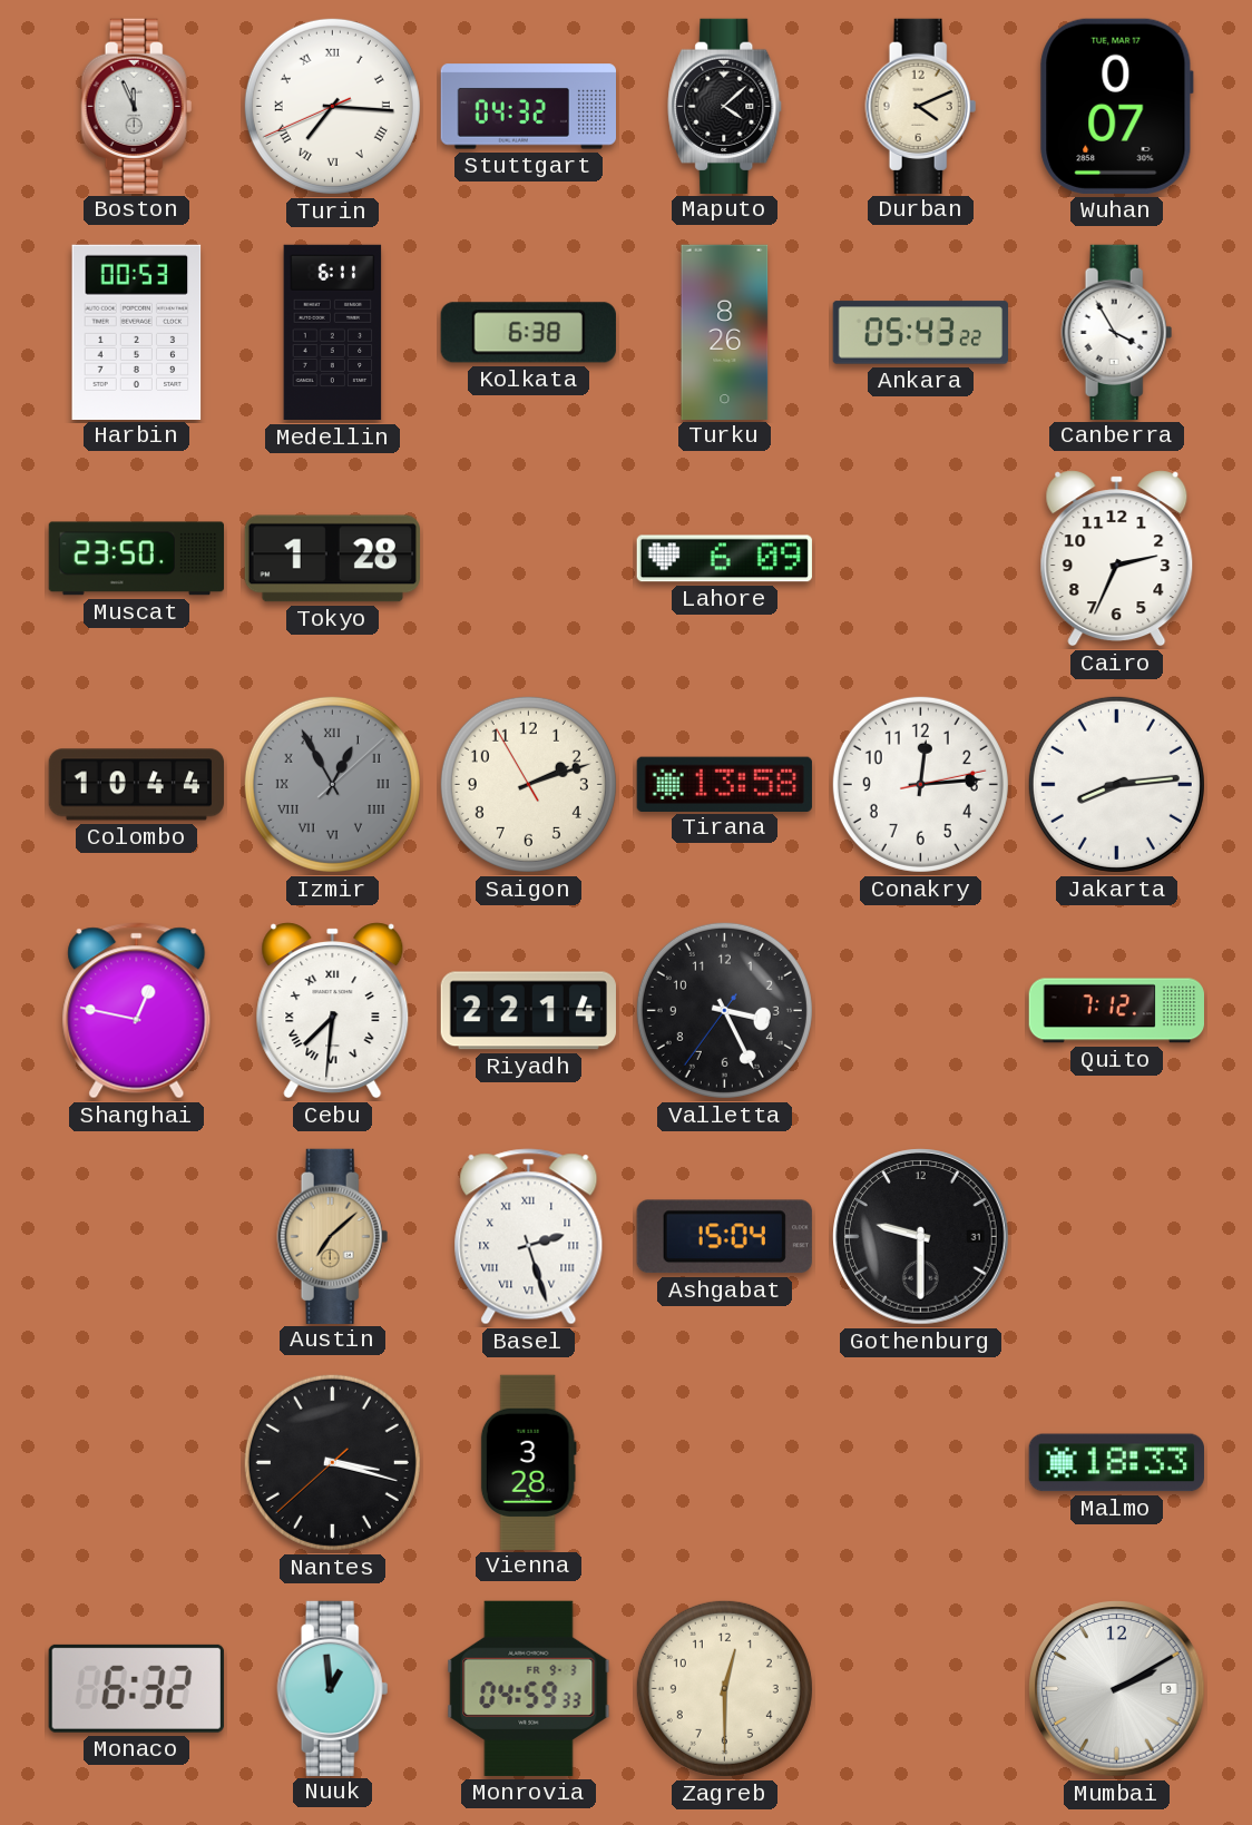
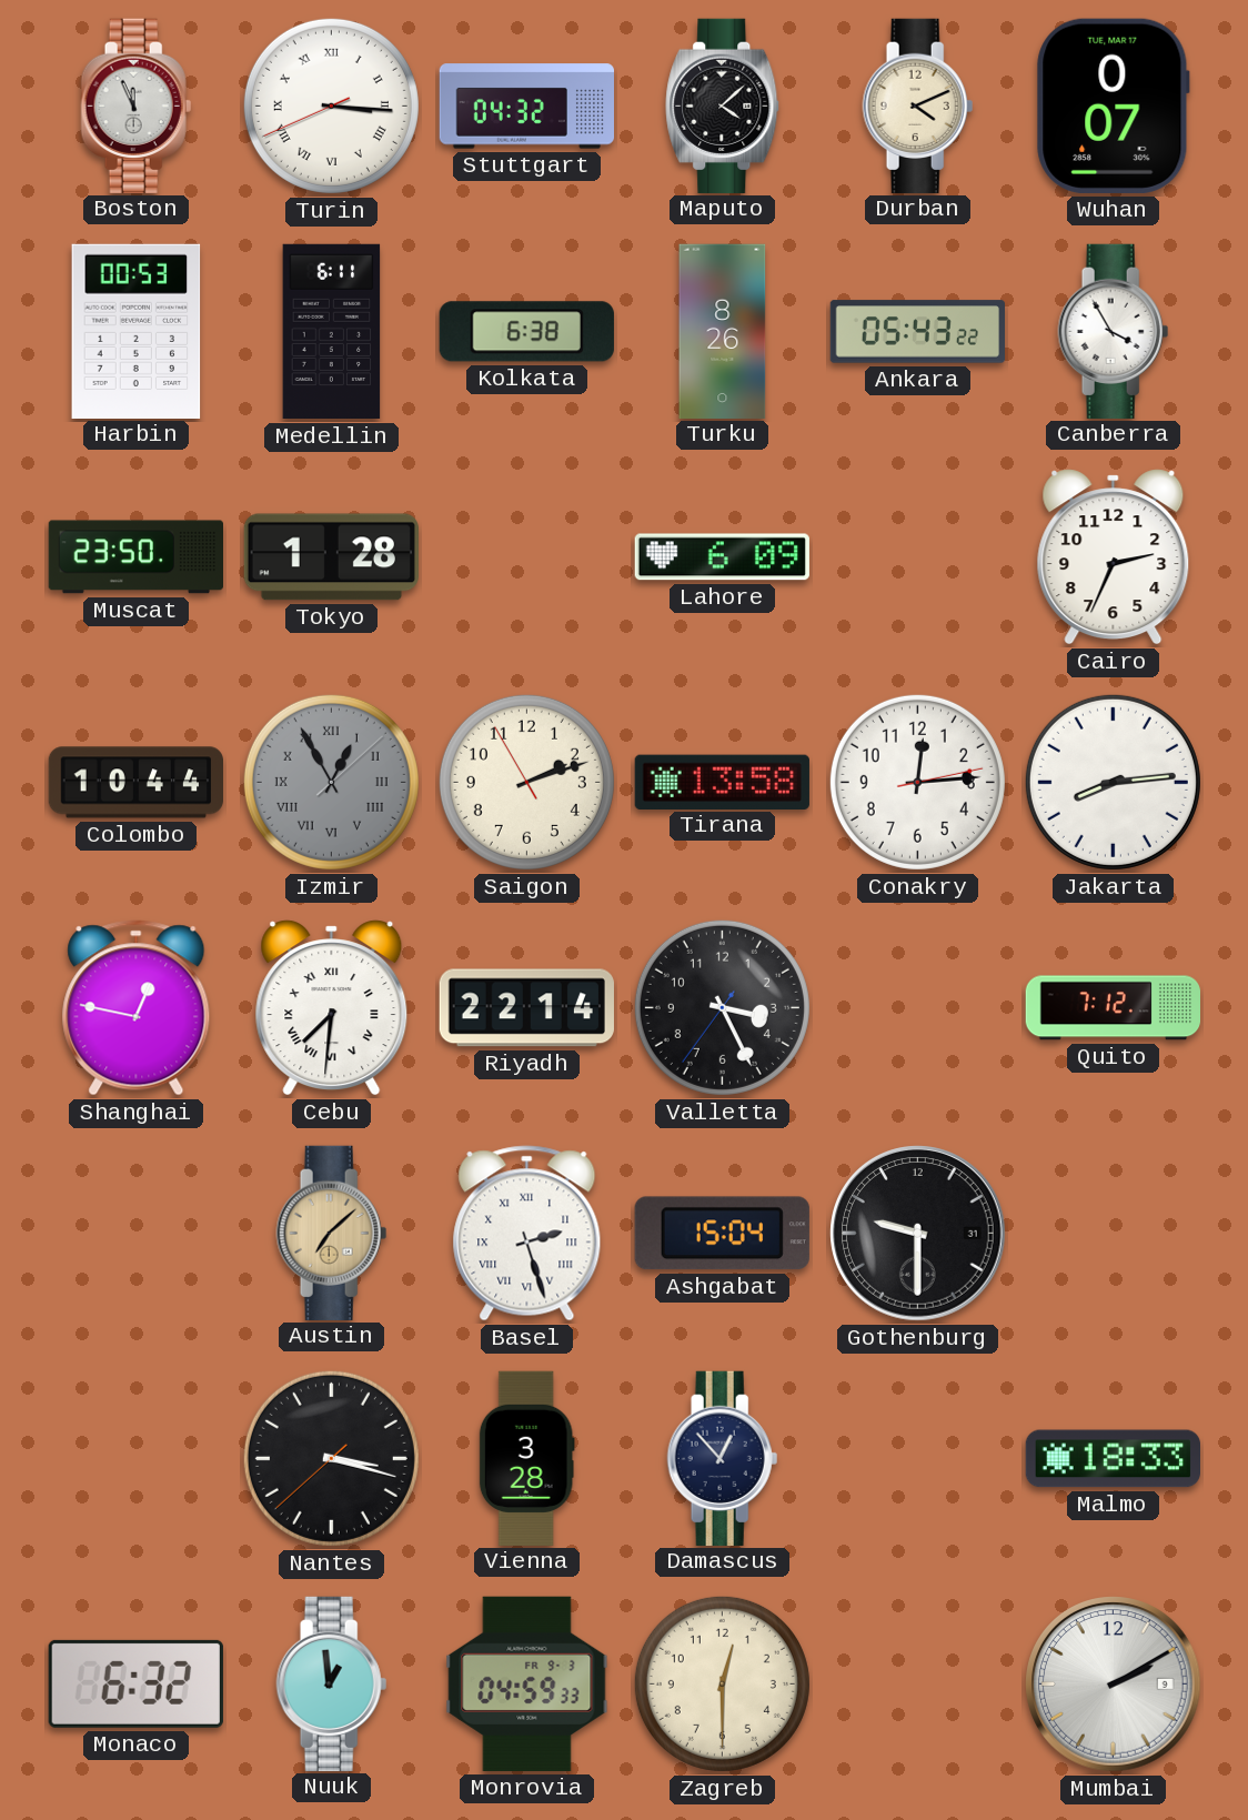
Turin: 7:15 -> 3:15 (331, 105)
Damascus: none -> 12:53 (723, 1458)
